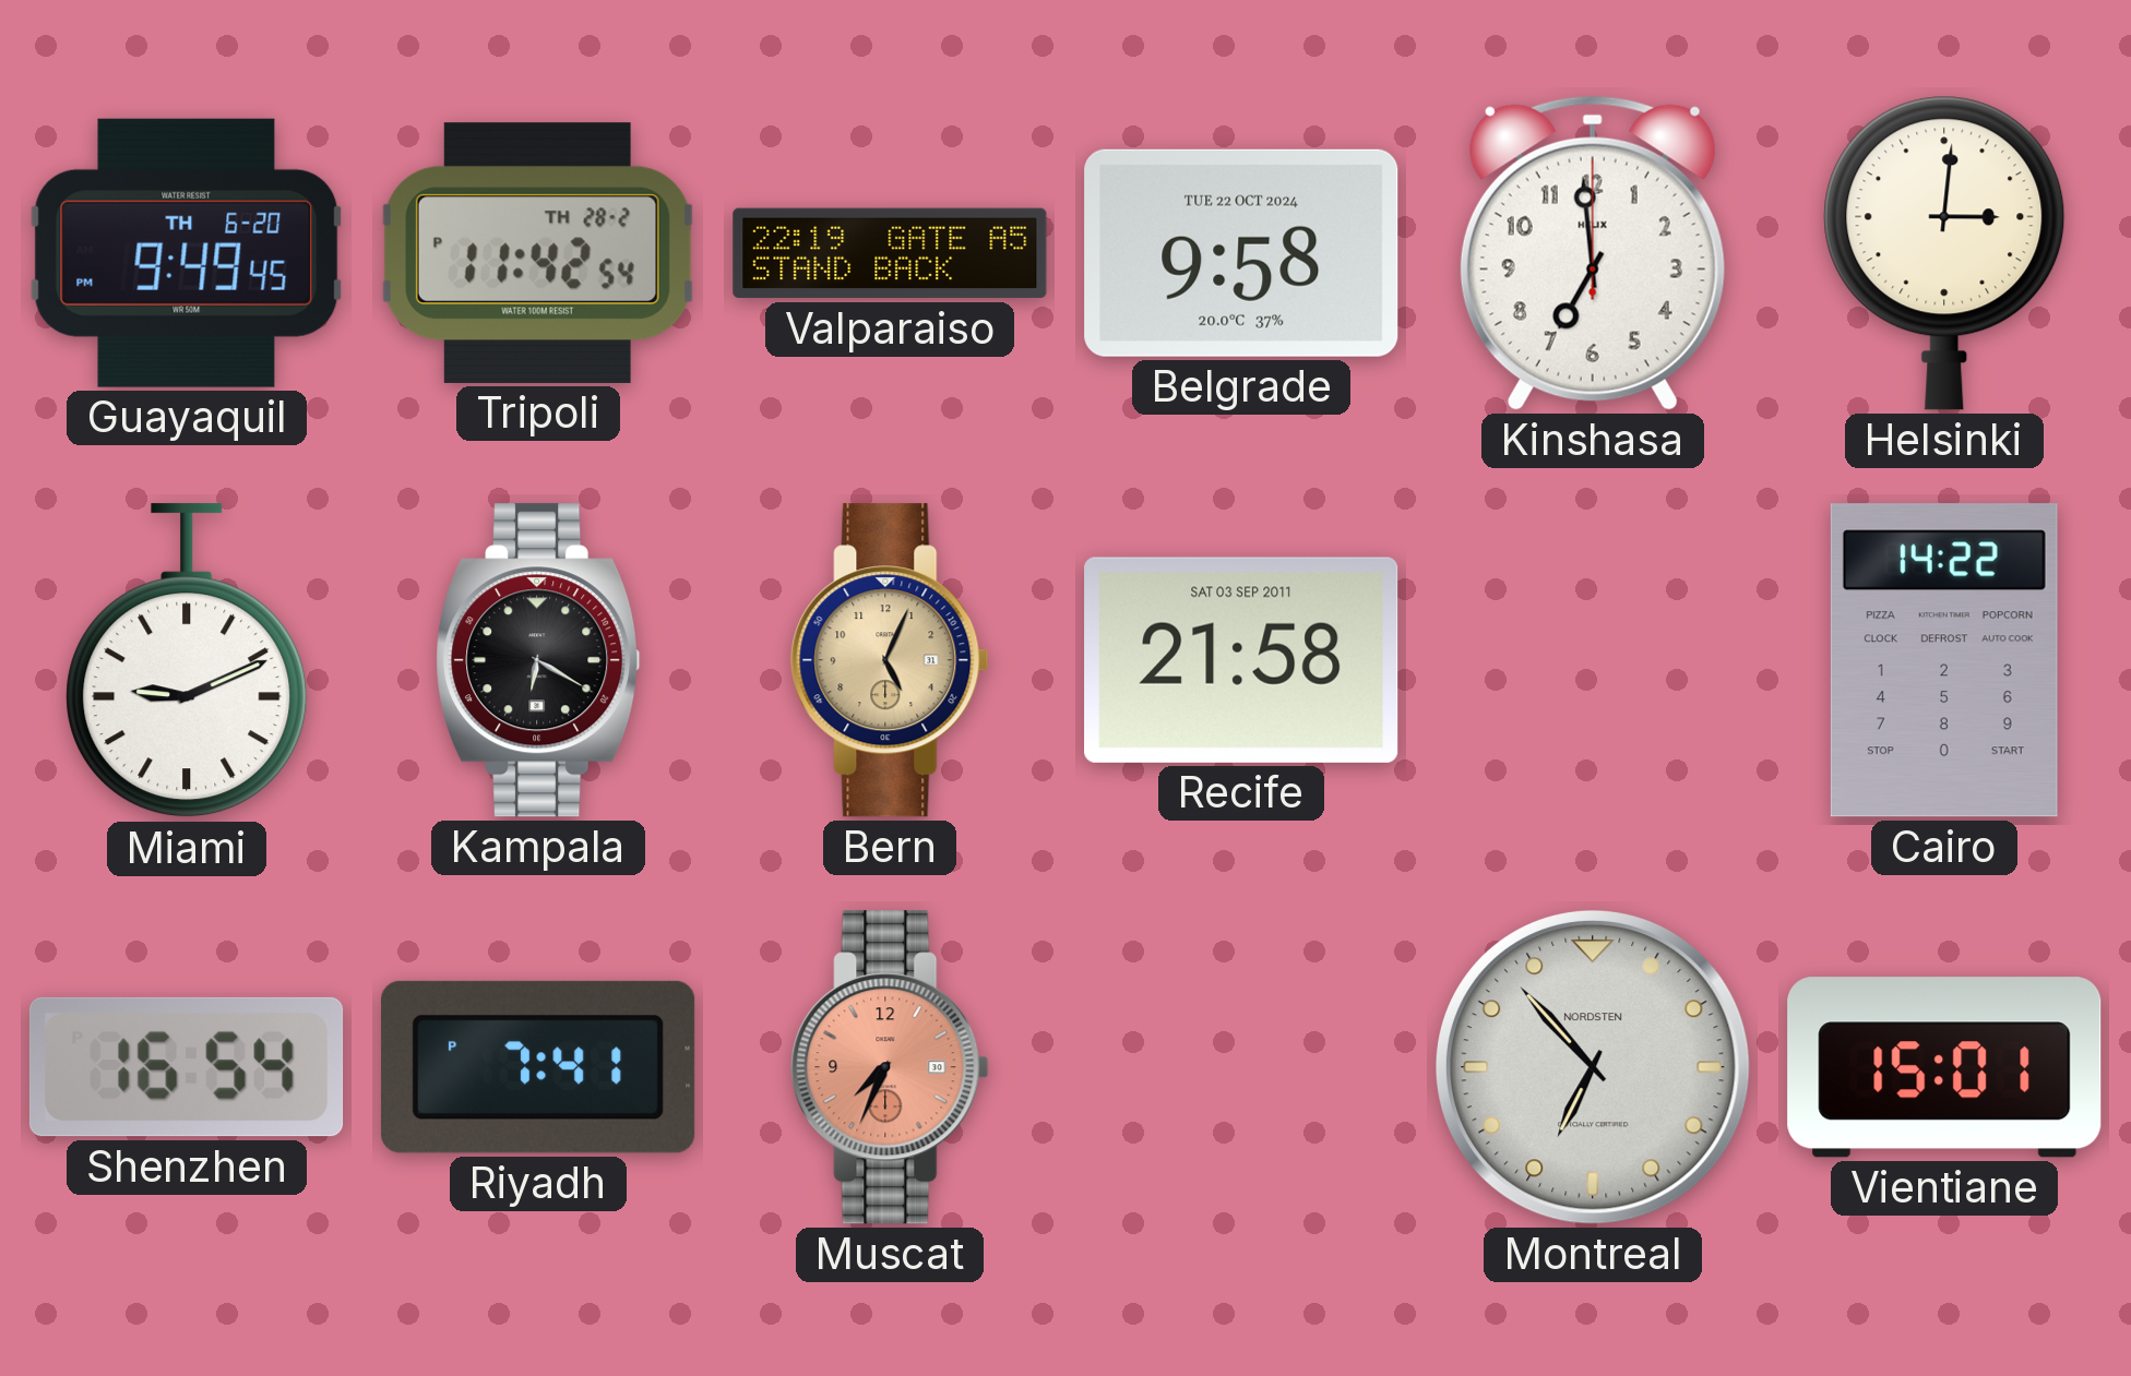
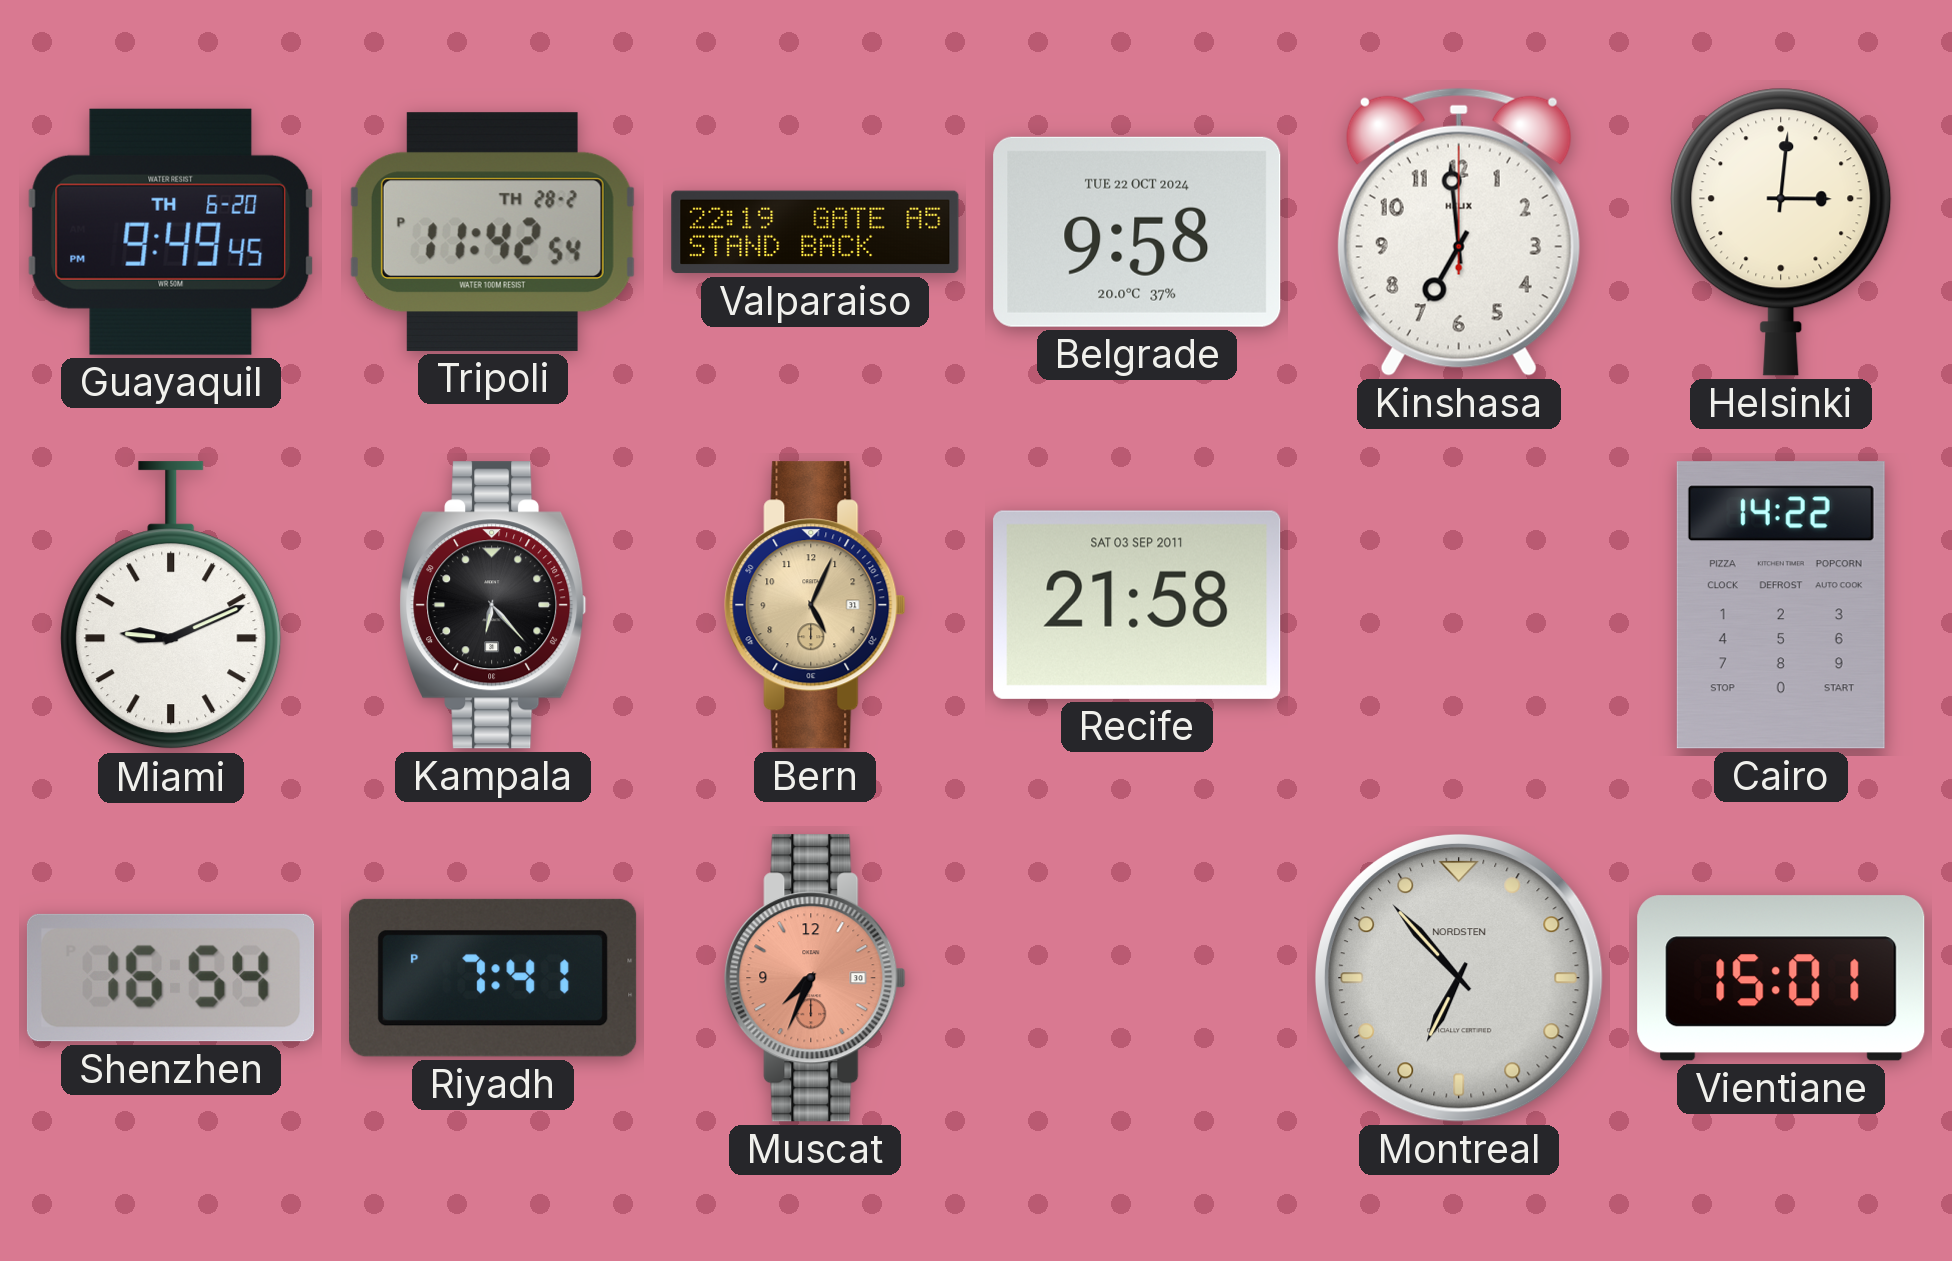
Kampala: 6:20 -> 6:23 (493, 605)
